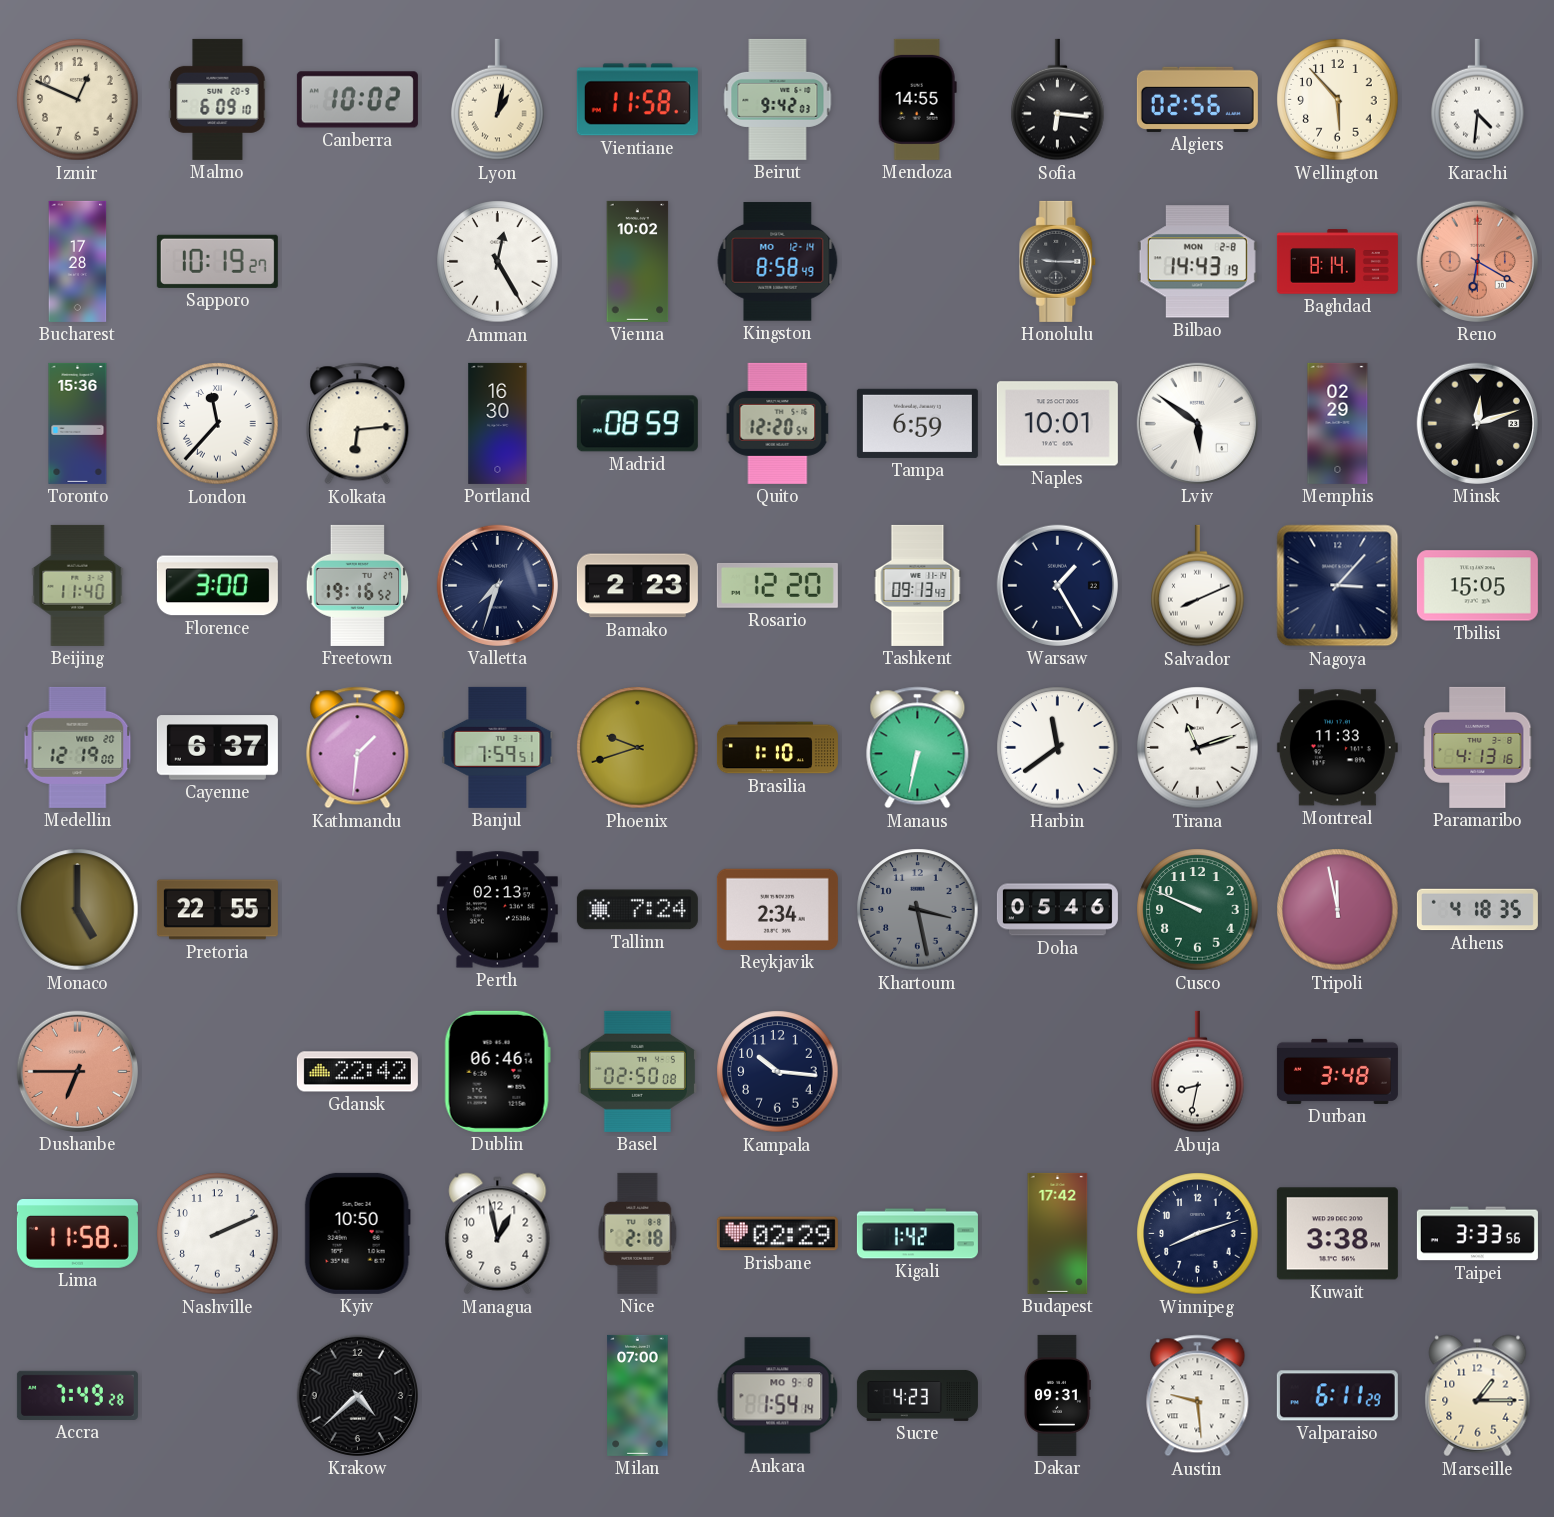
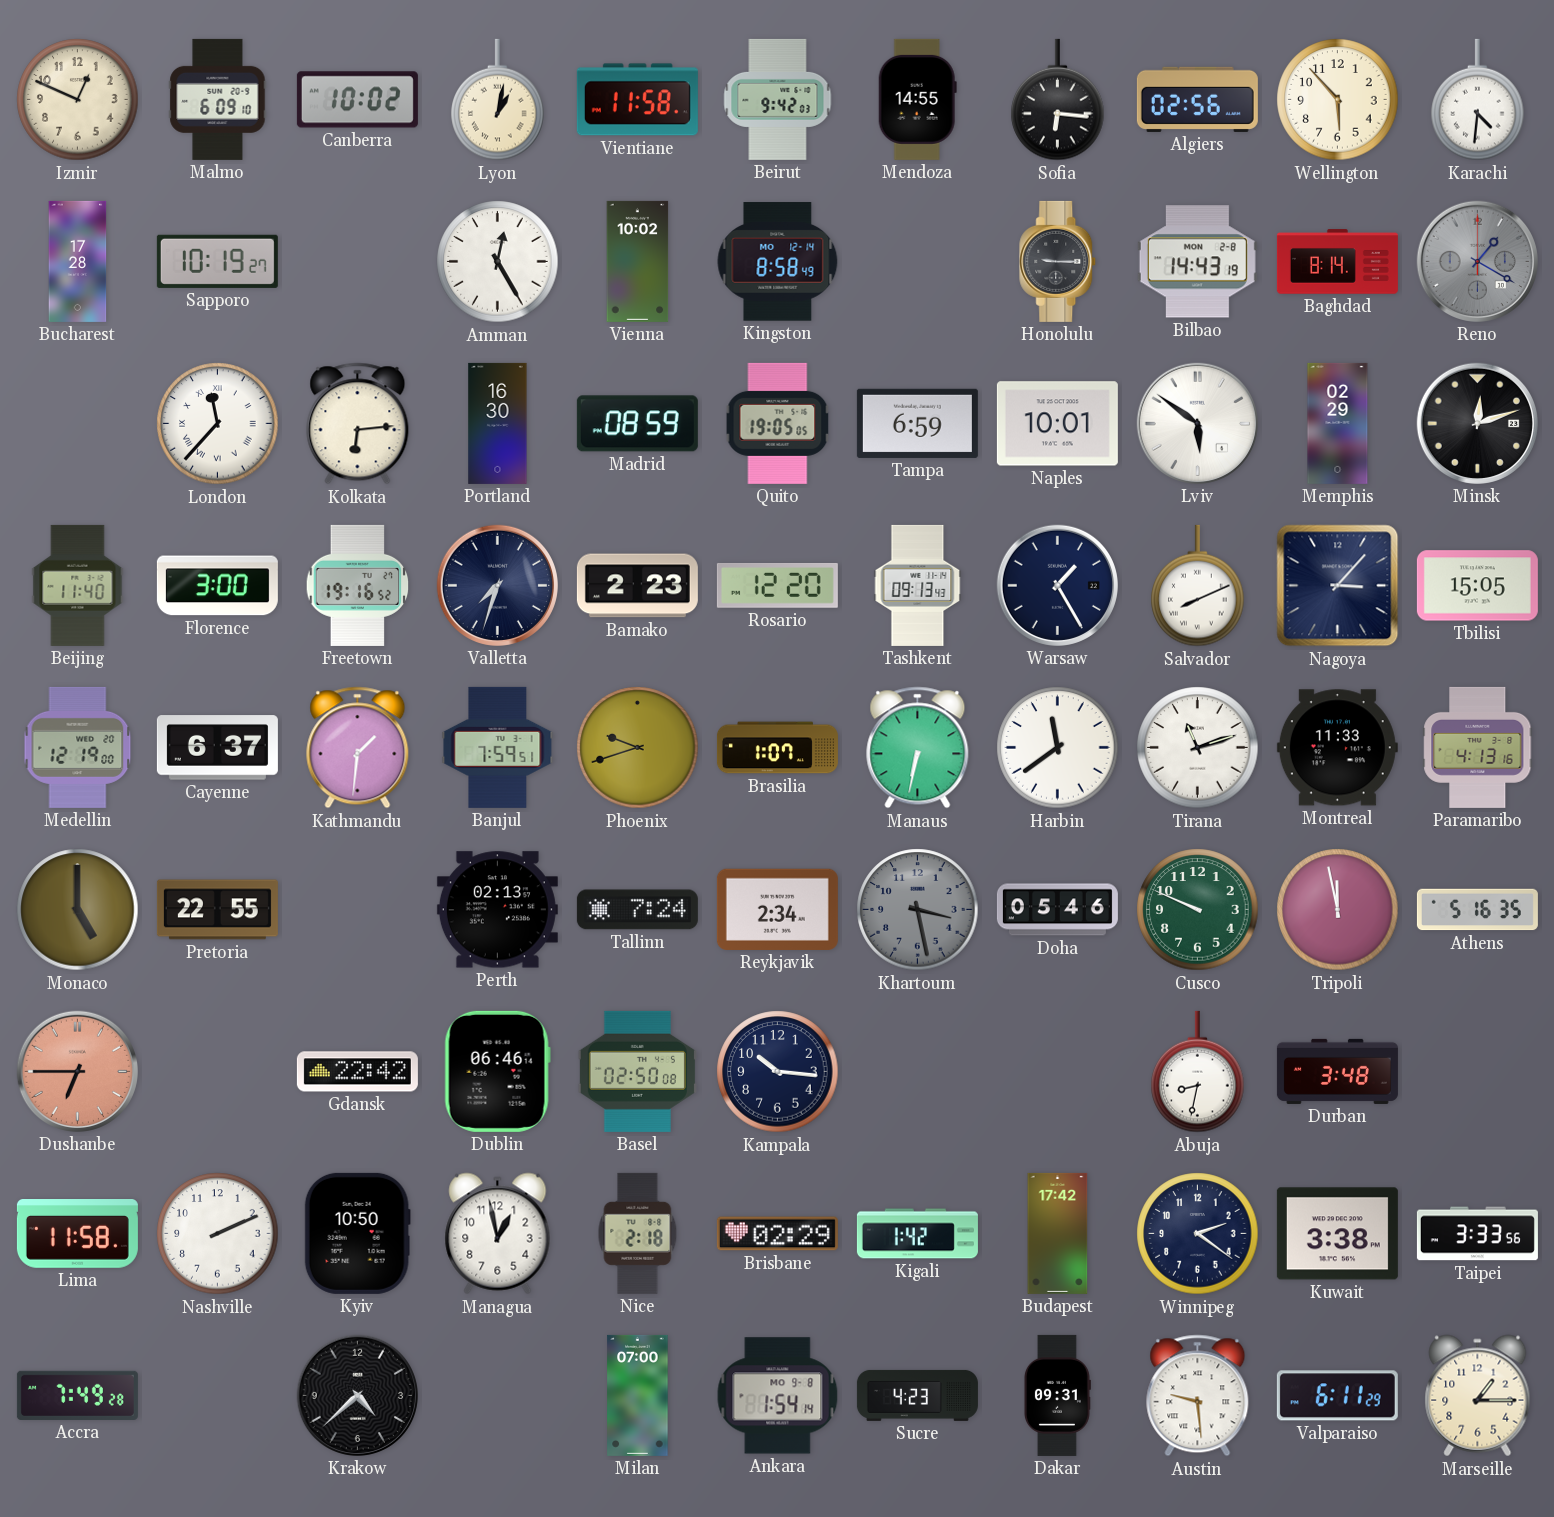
Reno: 6:20 -> 1:20 (1477, 261)
Reno dial: salmon -> grey (1477, 261)
Toronto: 15:36 -> none (78, 423)
Quito: 12:20 -> 19:05 (778, 423)
Brasilia: 1:10 -> 1:07 (777, 748)
Athens: 4:18 -> 5:16 (1477, 910)
Winnipeg: 8:12 -> 2:21 (1198, 1234)
